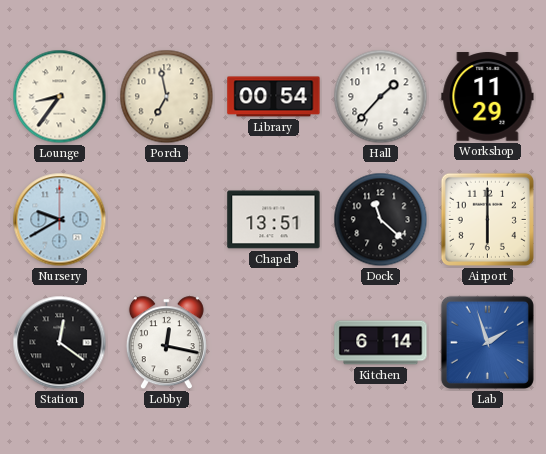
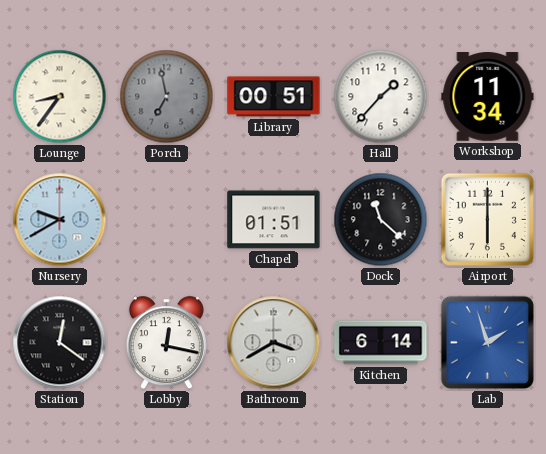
Porch dial: cream -> grey (167, 97)
Library: 00:54 -> 00:51 (274, 97)
Workshop: 11:29 -> 11:34 (488, 97)
Chapel: 13:51 -> 01:51 (274, 220)
Bathroom: none -> 3:40 (274, 343)
